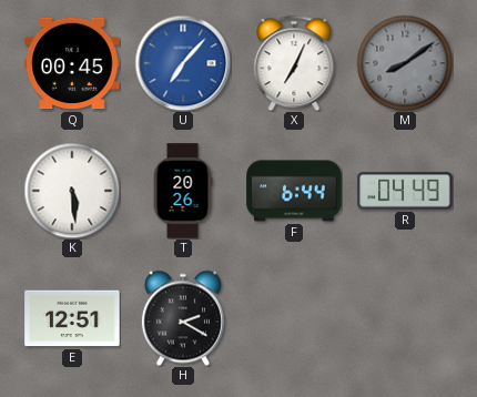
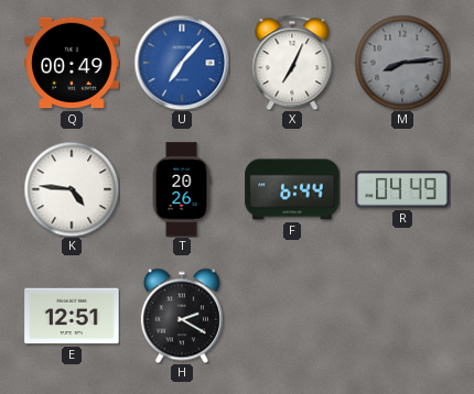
Q: 00:45 -> 00:49 (72, 63)
M: 8:09 -> 8:14 (402, 63)
K: 5:29 -> 4:46 (72, 189)
